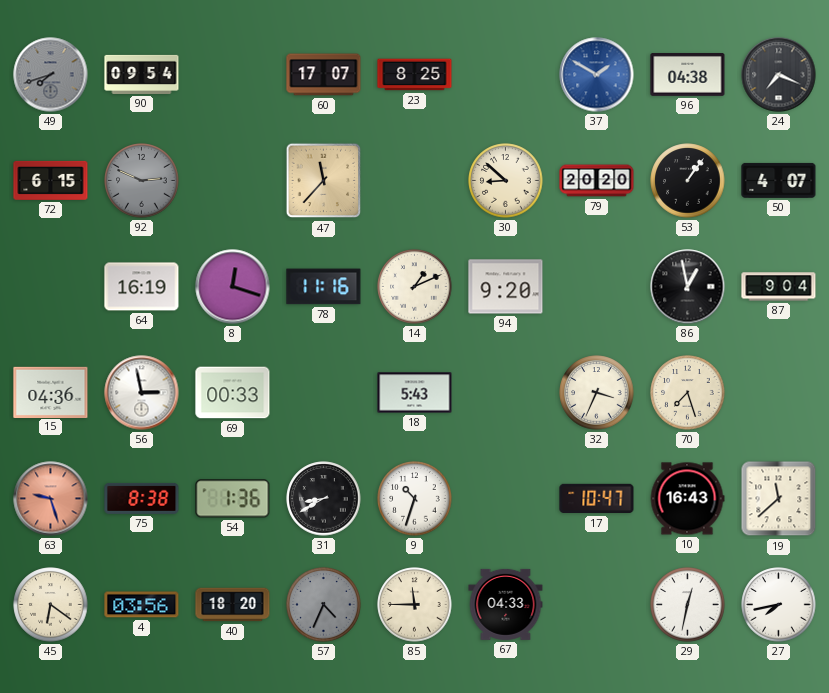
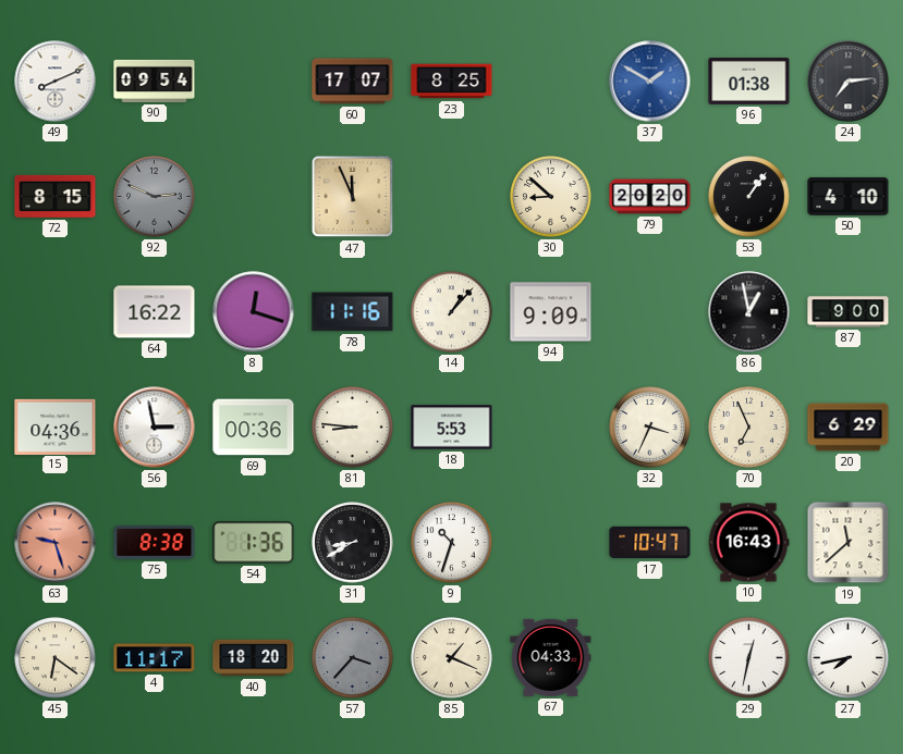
49: 7:42 -> 8:11 (56, 82)
49 dial: grey -> white (56, 82)
96: 04:38 -> 01:38 (749, 82)
24: 7:19 -> 7:14 (849, 82)
72: 6:15 -> 8:15 (56, 196)
47: 11:37 -> 11:56 (353, 197)
50: 4:07 -> 4:10 (849, 196)
64: 16:19 -> 16:22 (155, 312)
14: 1:11 -> 1:07 (452, 312)
94: 9:20 -> 9:09 (551, 312)
87: 9:04 -> 9:00 (849, 312)
69: 00:33 -> 00:36 (254, 428)
81: none -> 8:46 (353, 428)
18: 5:43 -> 5:53 (452, 428)
70: 7:27 -> 6:56 (749, 428)
20: none -> 6:29 (849, 428)
4: 03:56 -> 11:17 (155, 658)
57: 4:34 -> 3:37 (353, 658)
85: 11:45 -> 1:19 (452, 658)
